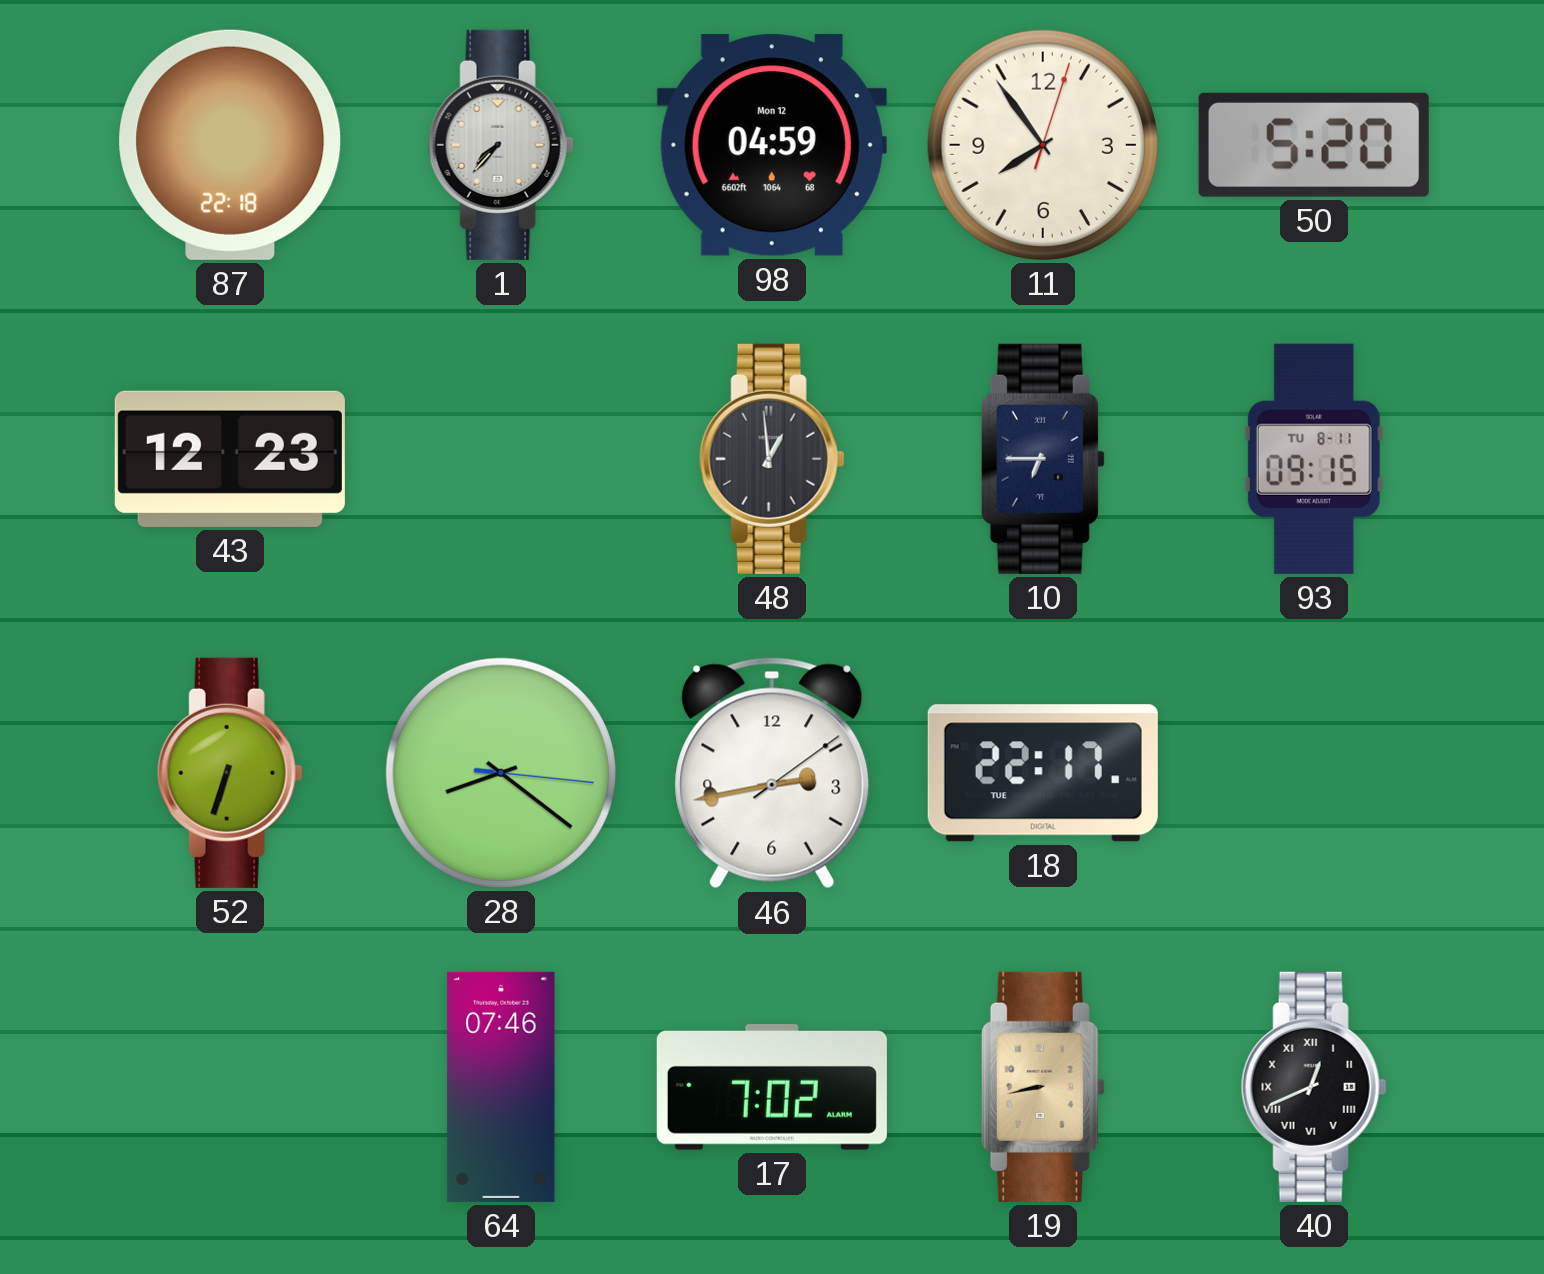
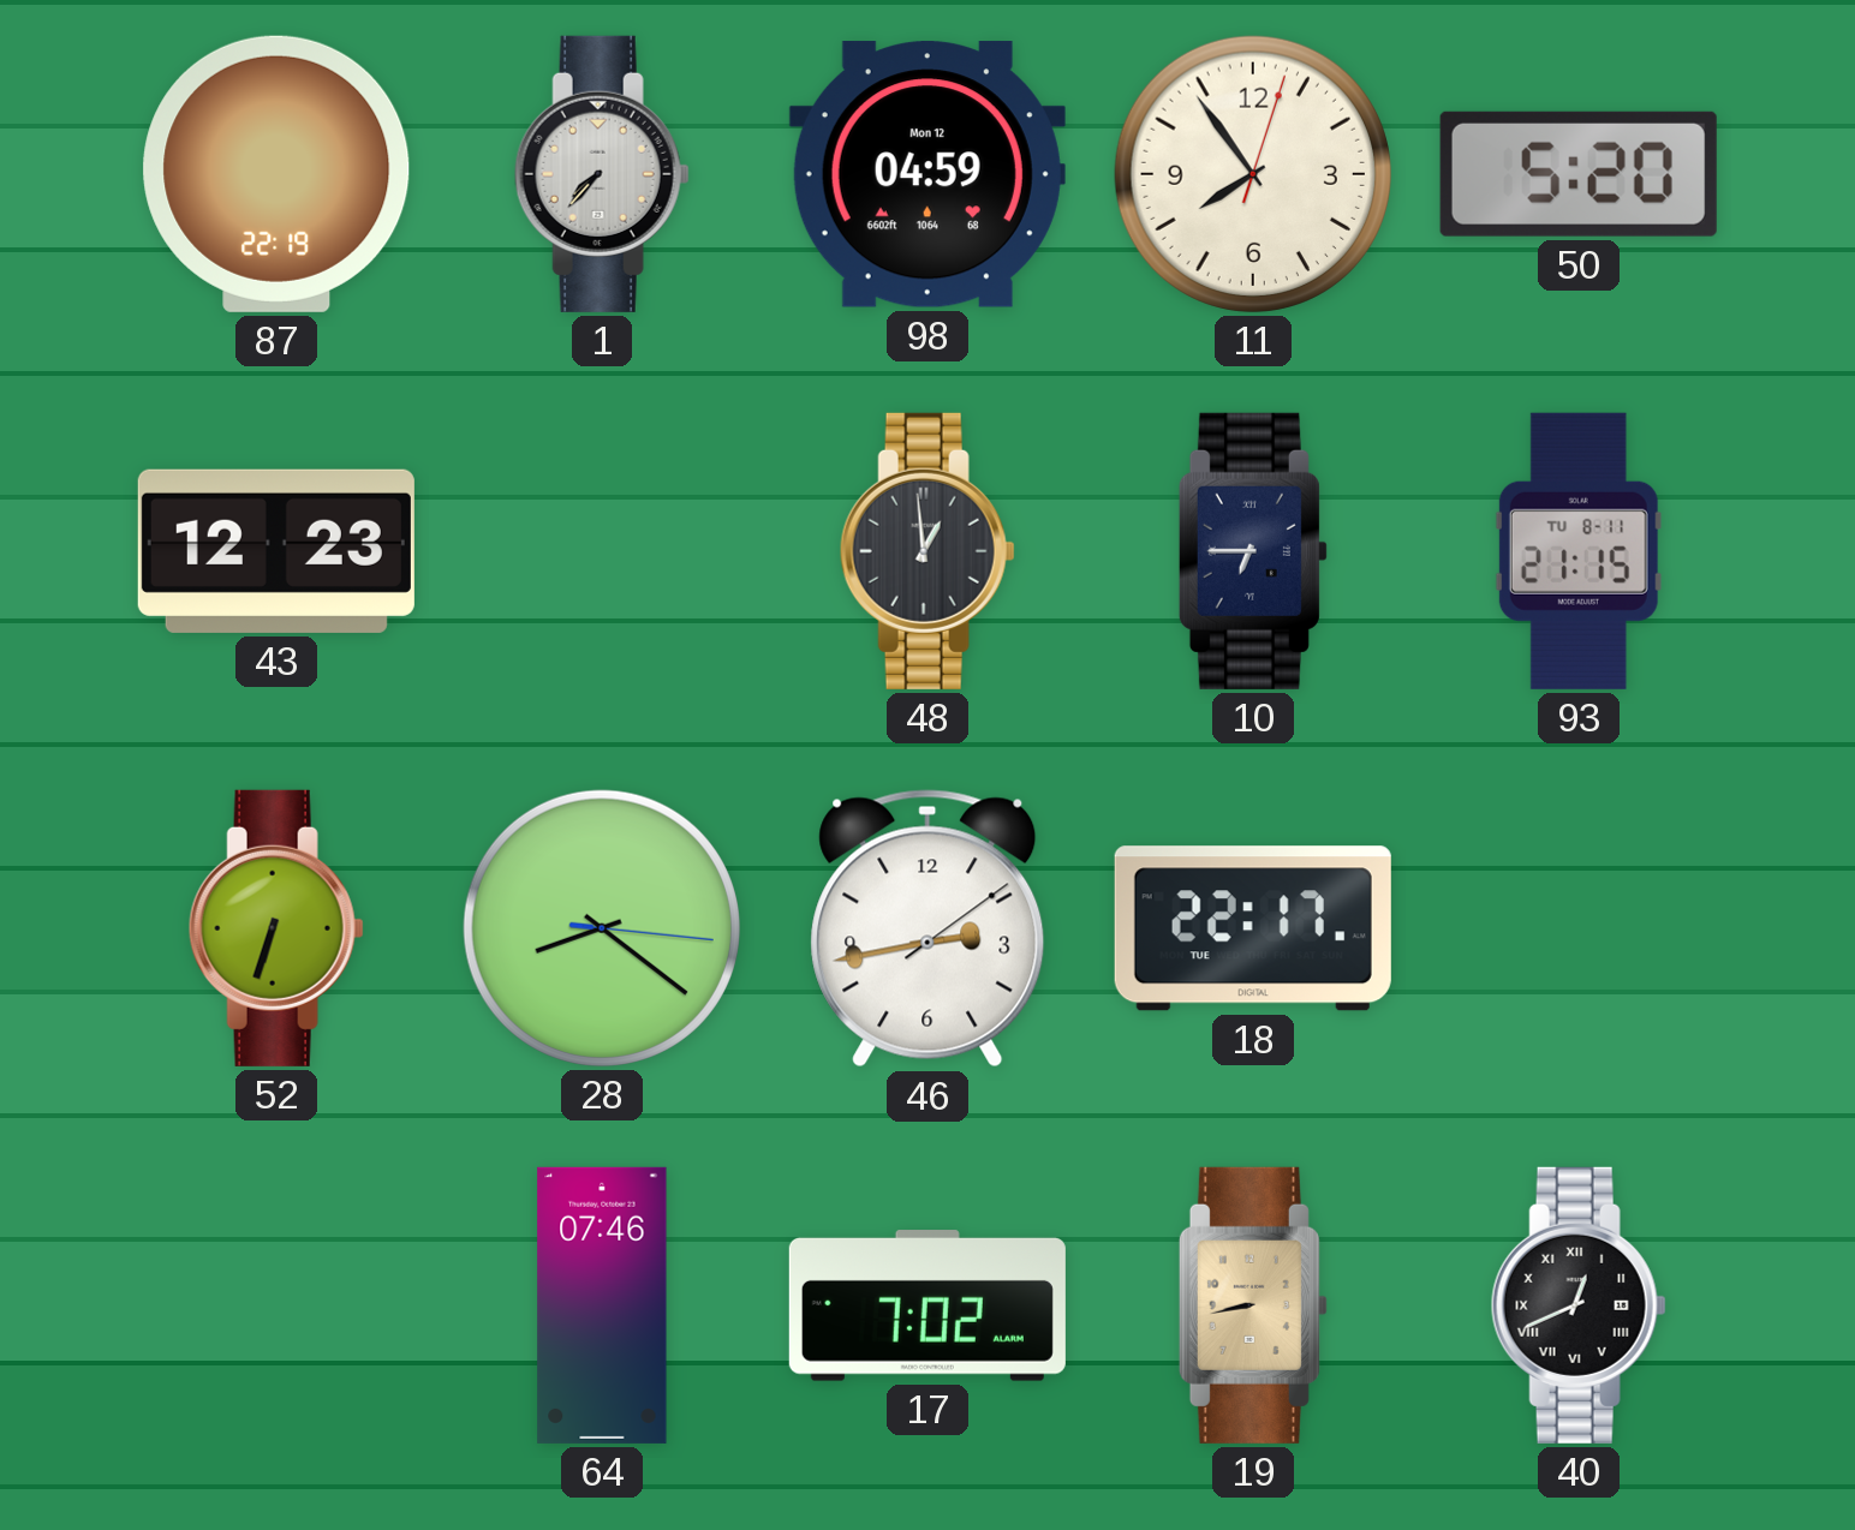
87: 22:18 -> 22:19 (276, 174)
93: 09:15 -> 21:15 (1579, 551)
